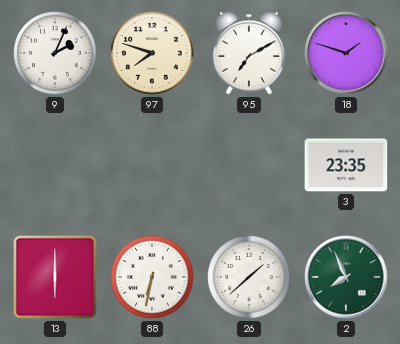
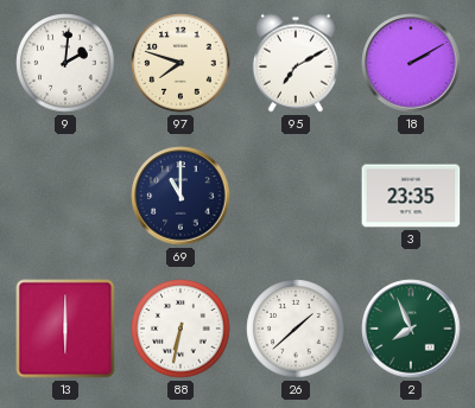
9: 2:04 -> 2:01 (65, 63)
18: 1:48 -> 2:10 (411, 63)
69: none -> 11:00 (180, 196)
